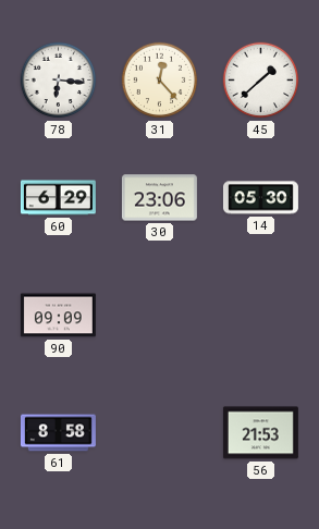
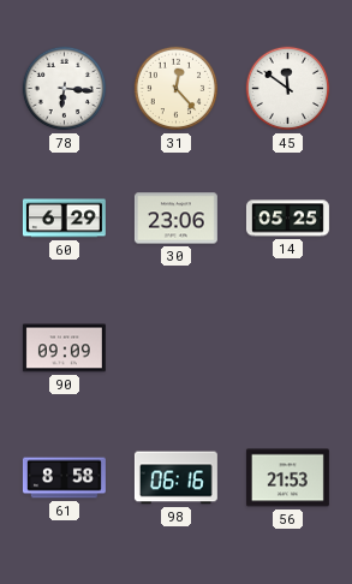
45: 1:38 -> 11:51 (288, 89)
14: 05:30 -> 05:25 (287, 219)
98: none -> 06:16 (175, 478)
